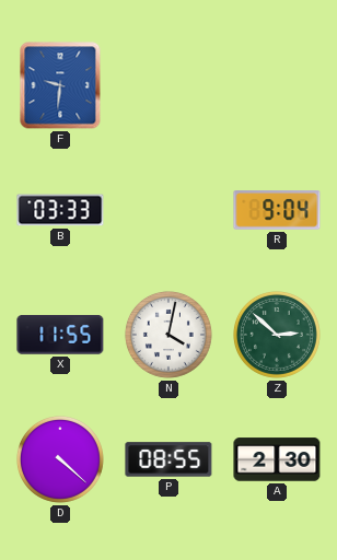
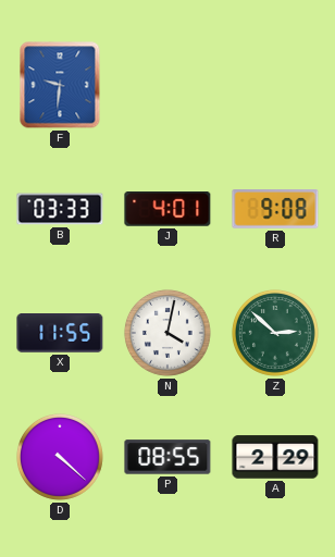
J: none -> 4:01 (167, 210)
R: 9:04 -> 9:08 (275, 210)
A: 2:30 -> 2:29 (275, 457)
